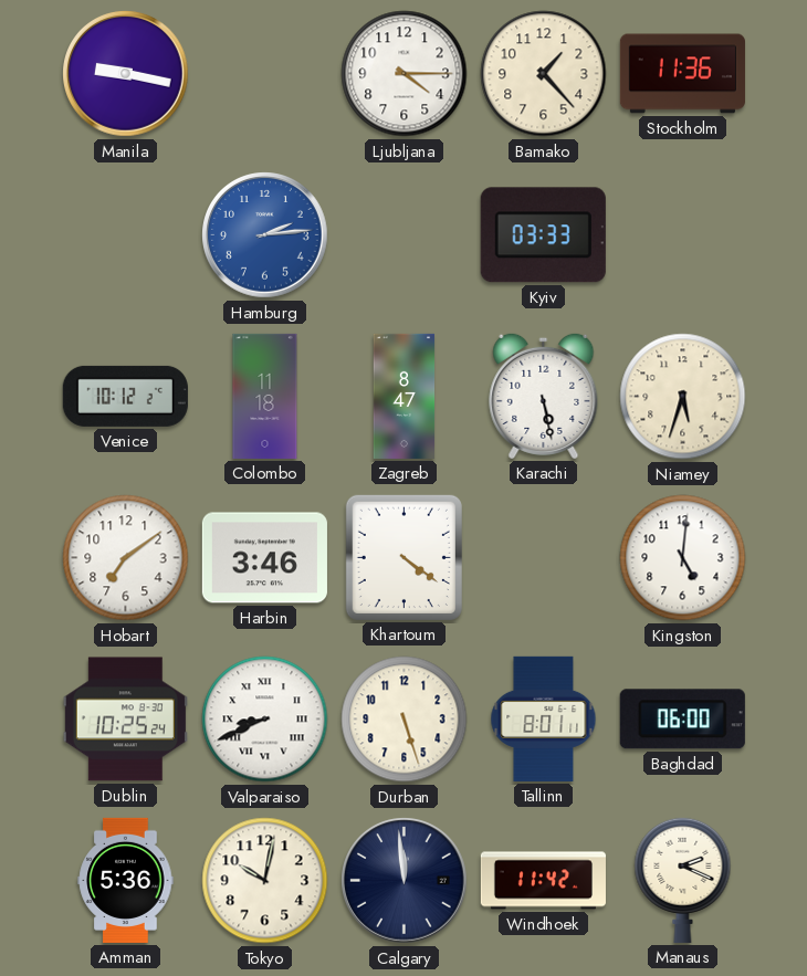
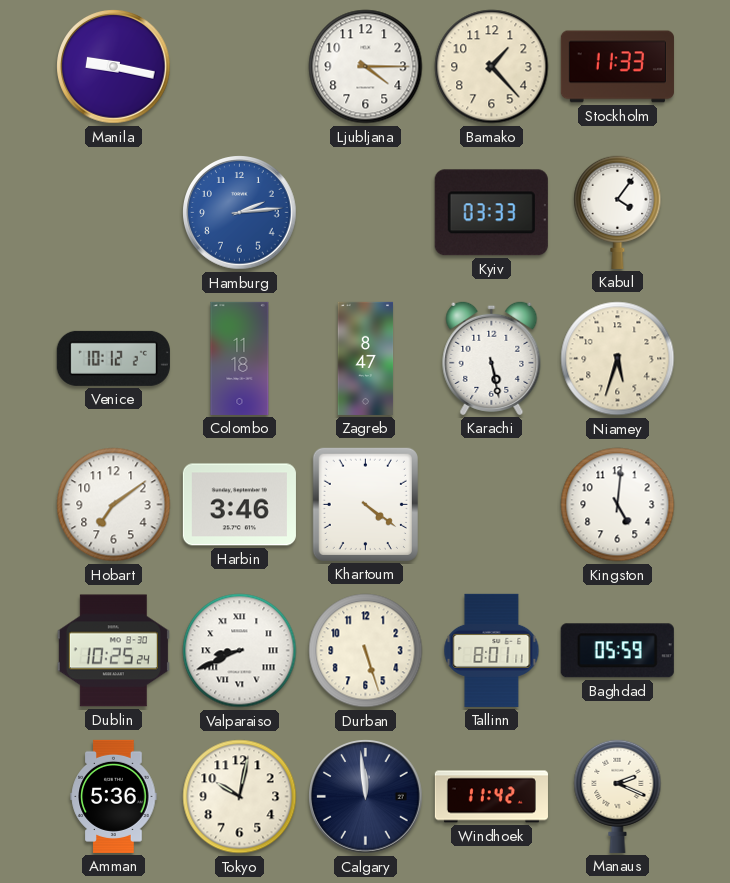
Stockholm: 11:36 -> 11:33 (617, 67)
Kabul: none -> 4:06 (618, 212)
Baghdad: 06:00 -> 05:59 (617, 651)
